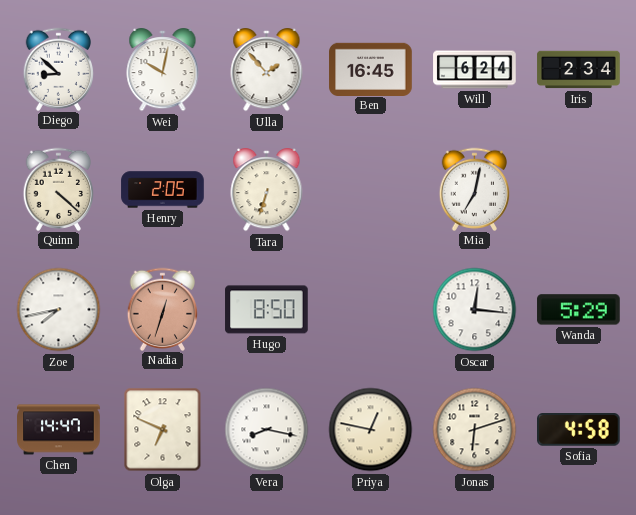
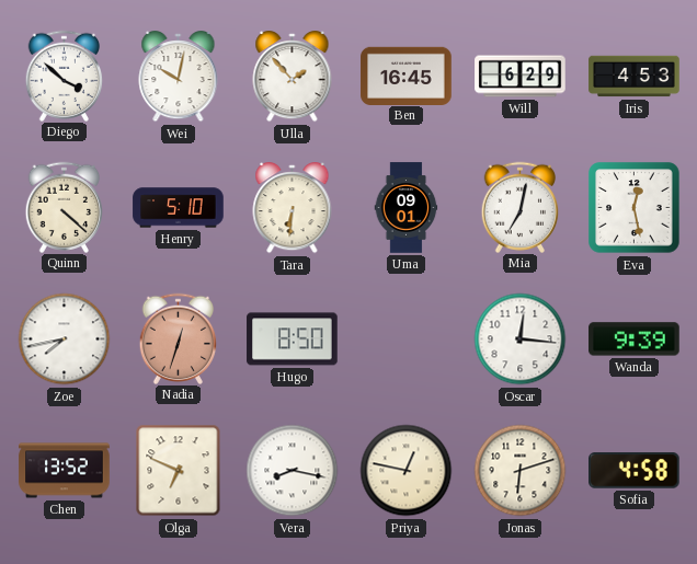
Diego: 8:52 -> 3:52 (65, 76)
Will: 6:24 -> 6:29 (521, 77)
Iris: 2:34 -> 4:53 (635, 77)
Henry: 2:05 -> 5:10 (179, 208)
Tara: 6:33 -> 6:31 (293, 209)
Uma: none -> 09:01 (407, 208)
Eva: none -> 12:28 (635, 208)
Wanda: 5:29 -> 9:39 (635, 339)
Chen: 14:47 -> 13:52 (65, 471)
